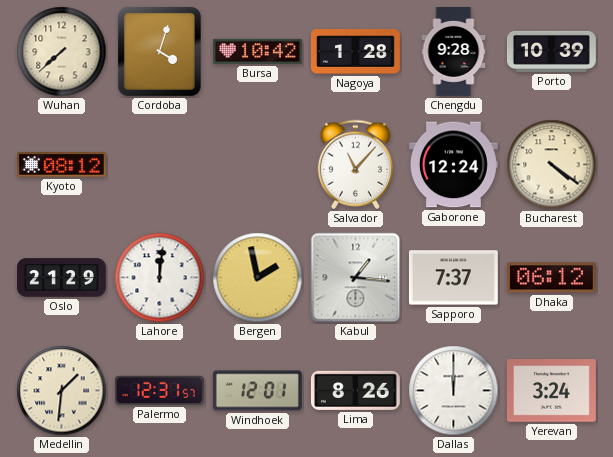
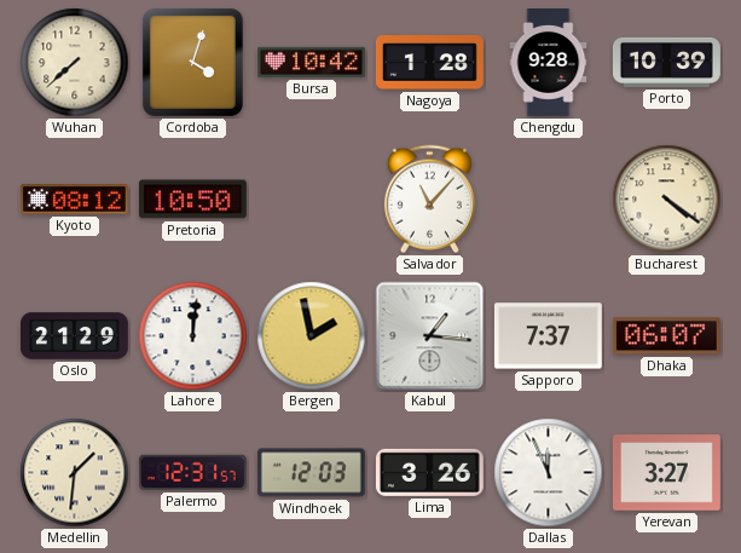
Pretoria: none -> 10:50 (192, 200)
Gaborone: 12:24 -> none (453, 165)
Dhaka: 06:12 -> 06:07 (666, 336)
Windhoek: 12:01 -> 12:03 (311, 473)
Lima: 8:26 -> 3:26 (429, 472)
Dallas: 12:00 -> 11:56 (549, 473)
Yerevan: 3:24 -> 3:27 (666, 473)
